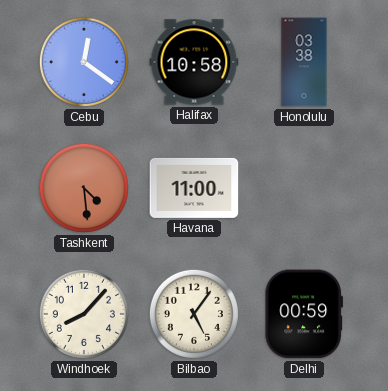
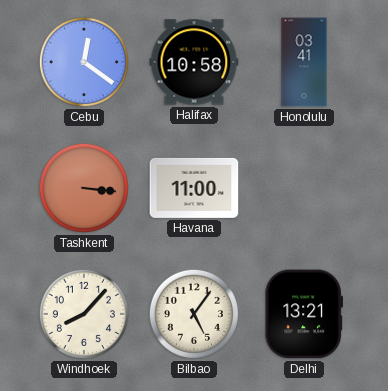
Honolulu: 03:38 -> 03:41 (304, 62)
Tashkent: 4:29 -> 3:16 (84, 188)
Delhi: 00:59 -> 13:21 (303, 314)
